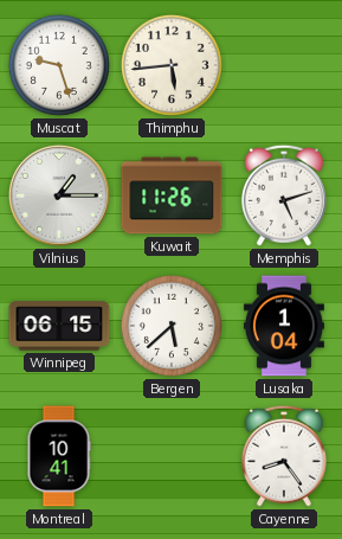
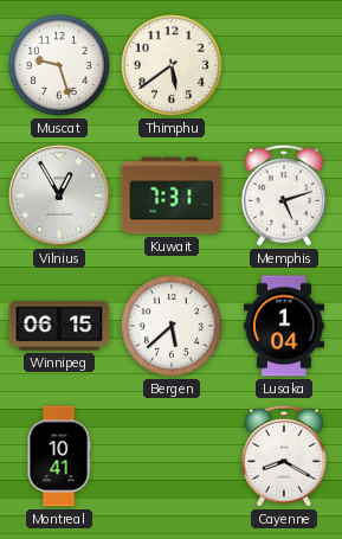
Thimphu: 5:44 -> 5:39 (172, 65)
Vilnius: 1:15 -> 12:55 (59, 195)
Kuwait: 11:26 -> 7:31 (172, 195)
Cayenne: 8:24 -> 8:20 (284, 456)
